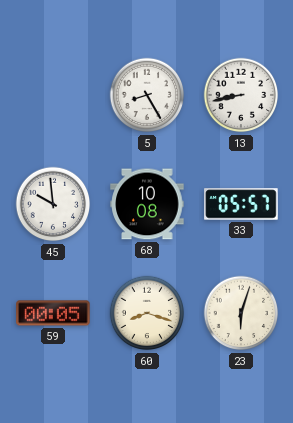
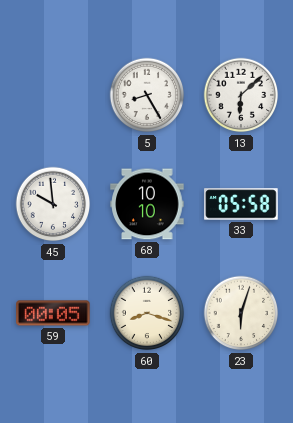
13: 8:43 -> 6:08 (241, 95)
68: 10:08 -> 10:10 (147, 204)
33: 05:57 -> 05:58 (241, 204)
